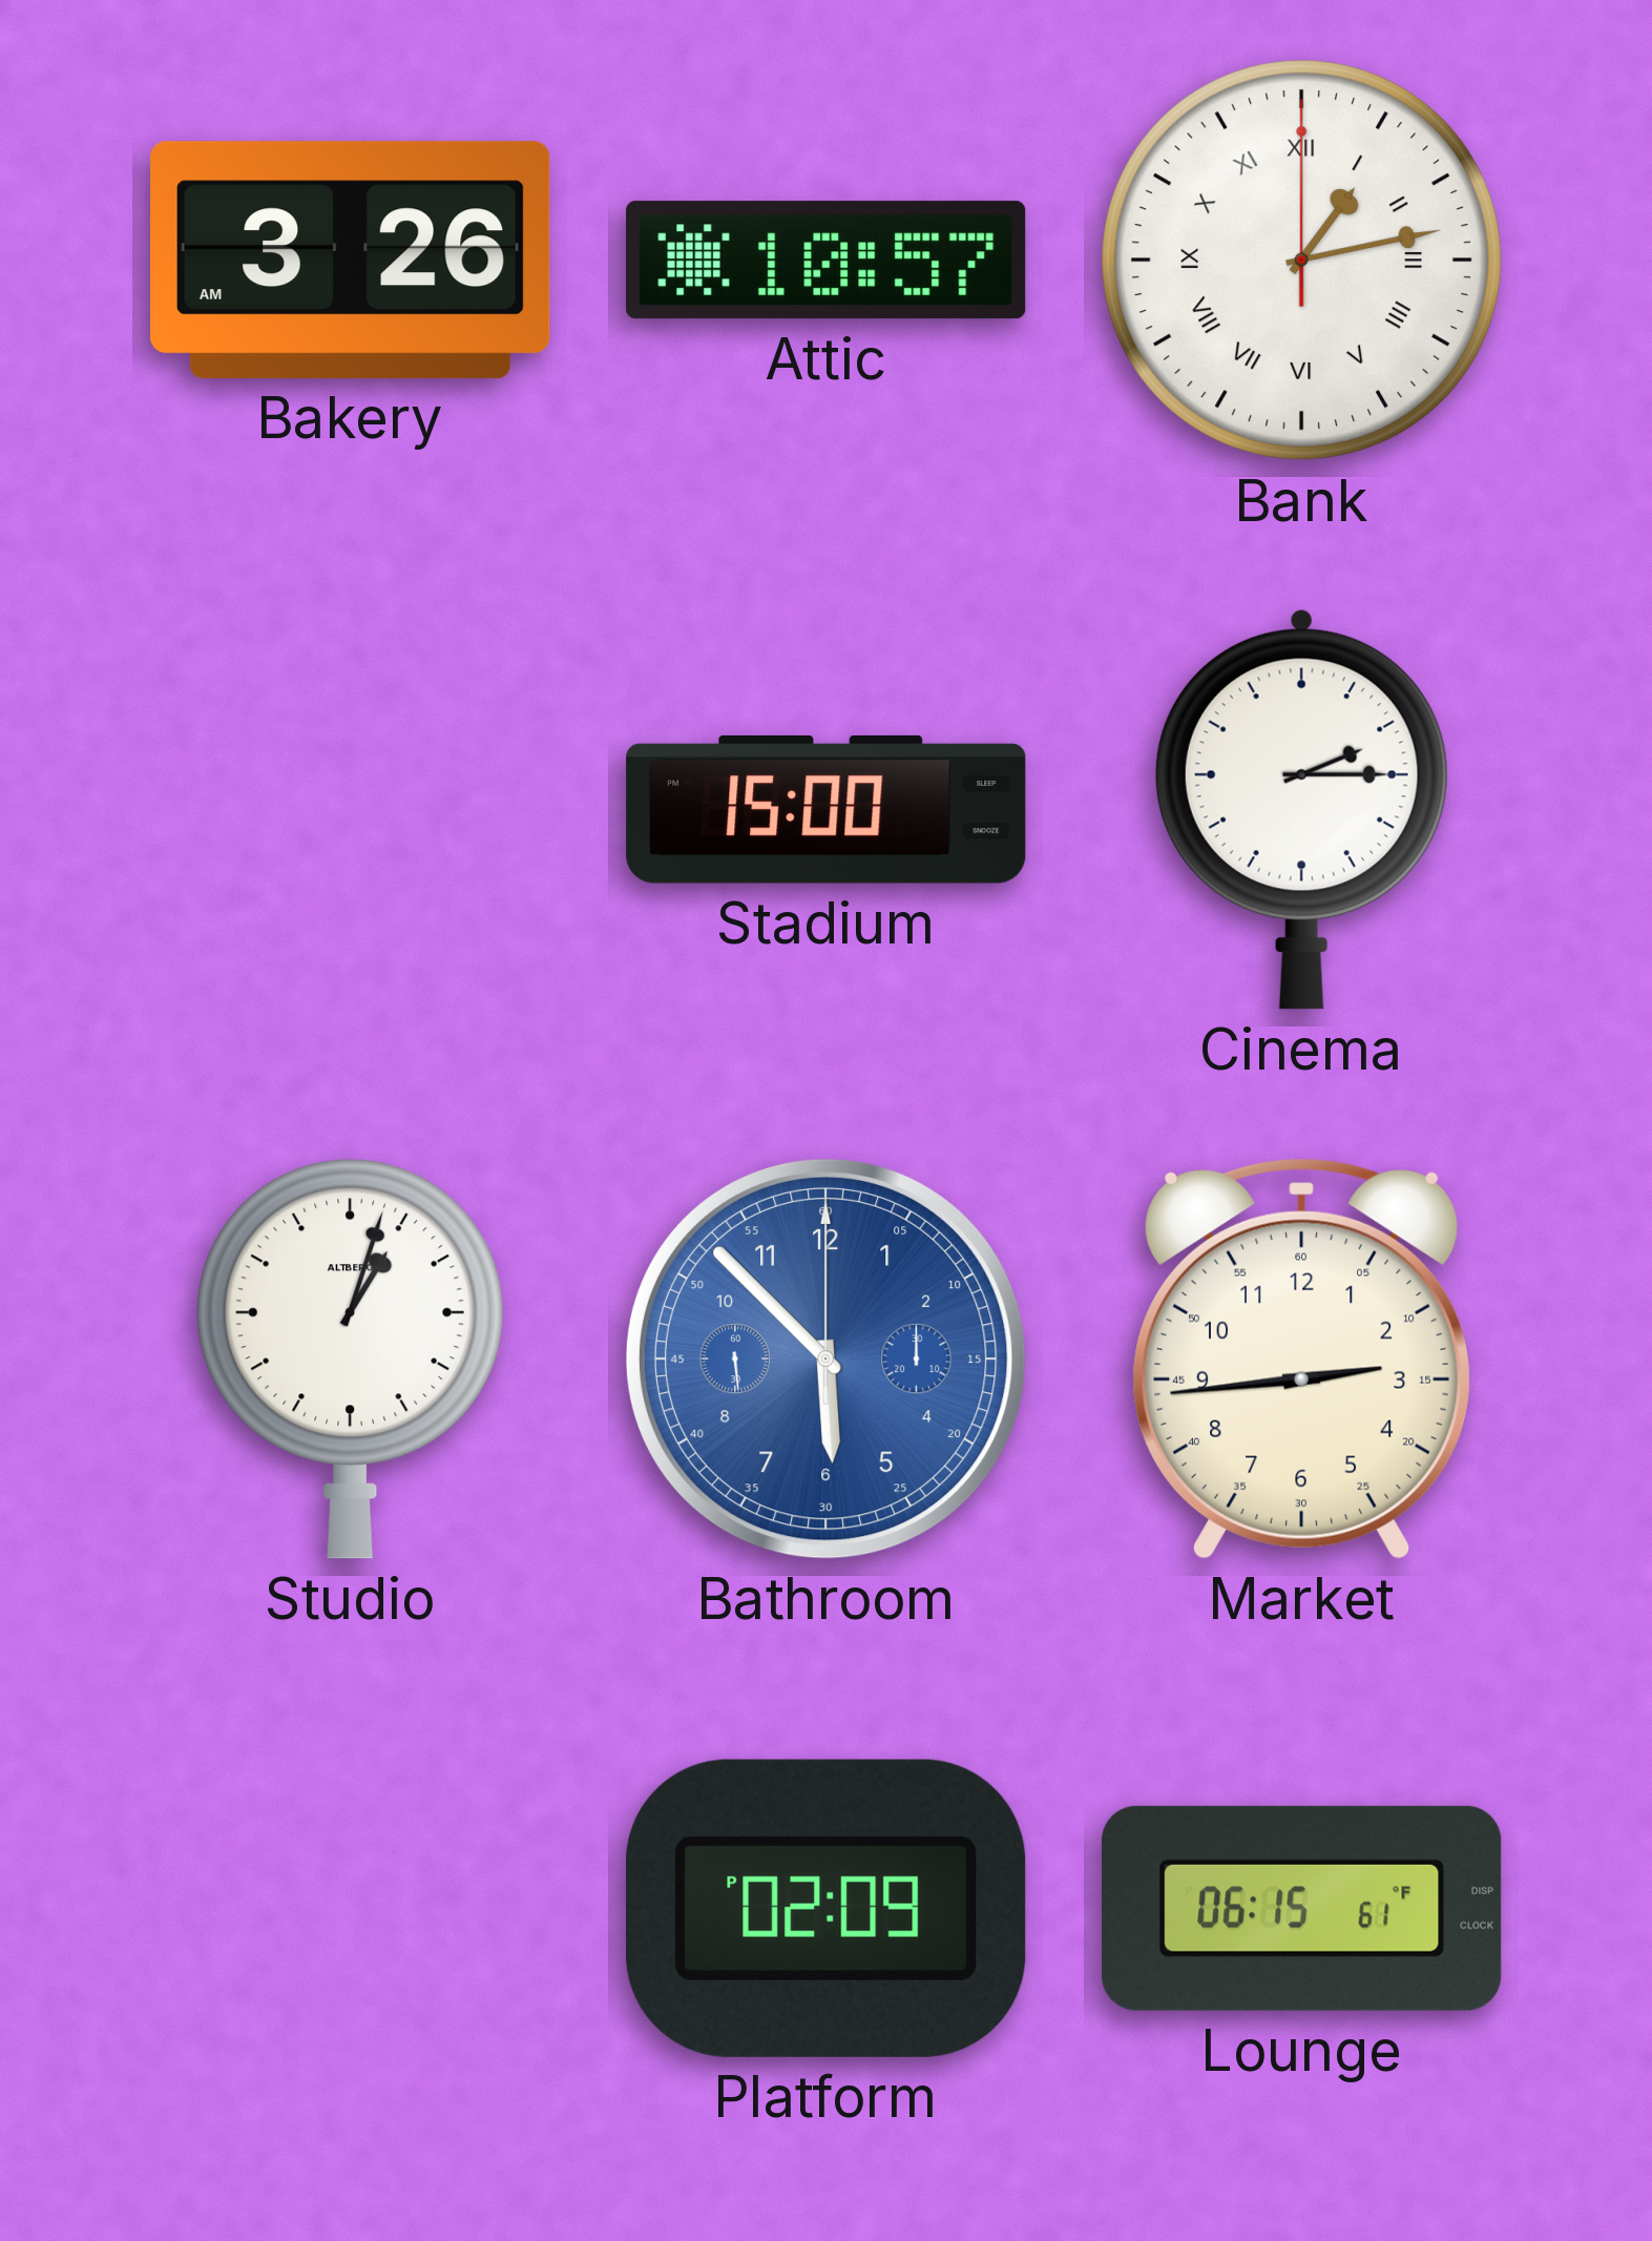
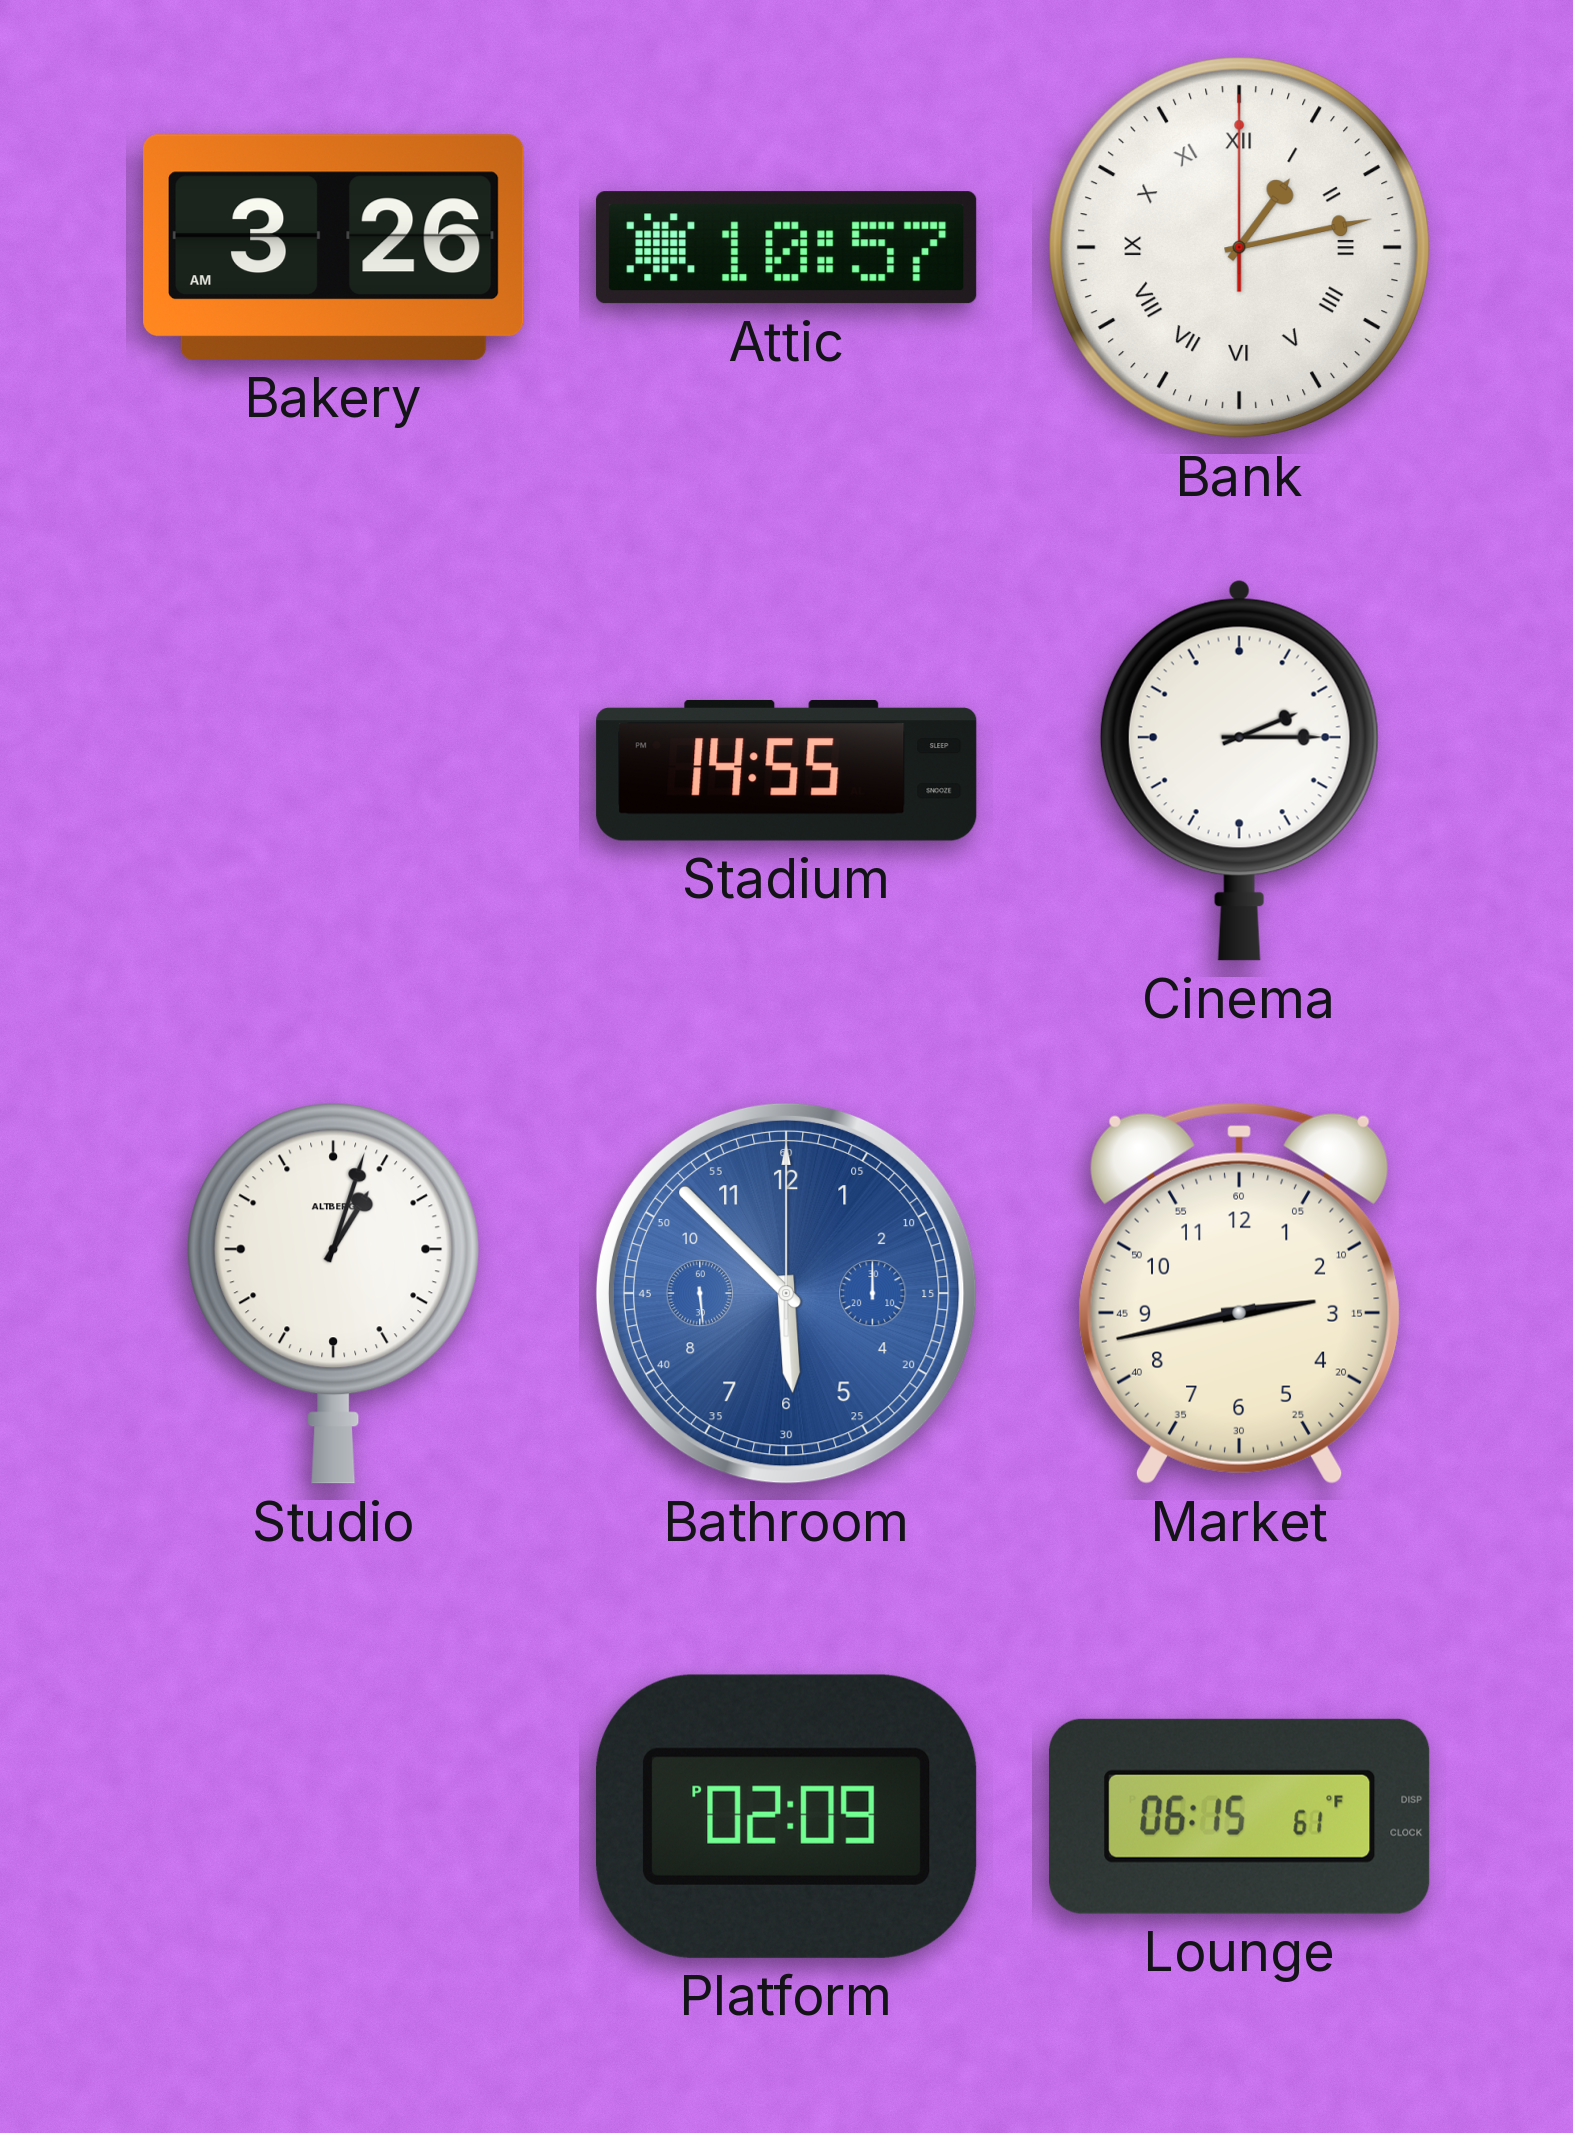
Stadium: 15:00 -> 14:55 (787, 770)
Market: 2:44 -> 2:43 (1239, 1293)
